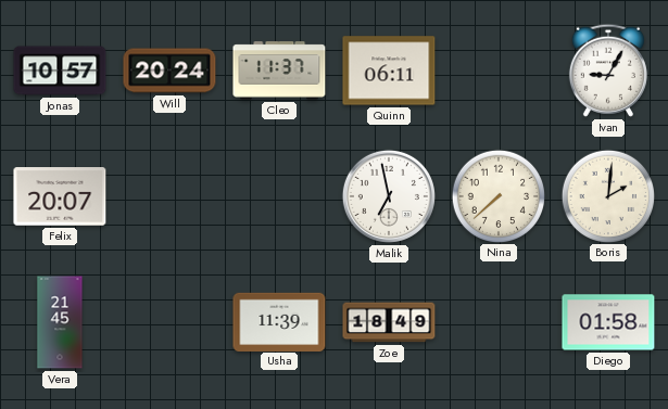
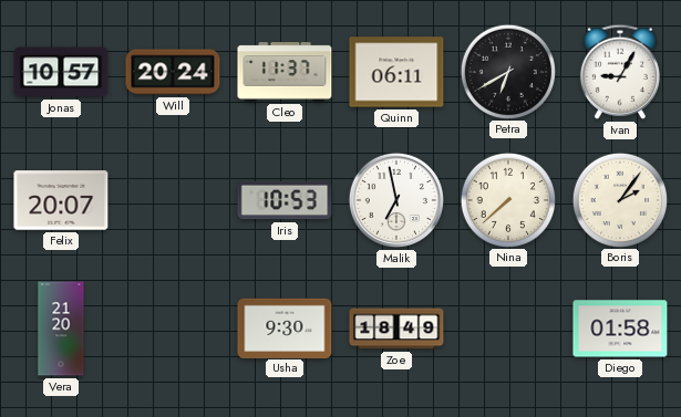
Petra: none -> 6:40 (507, 71)
Iris: none -> 10:53 (285, 200)
Boris: 2:01 -> 2:06 (619, 199)
Vera: 21:45 -> 21:20 (61, 329)
Usha: 11:39 -> 9:30 (285, 327)
